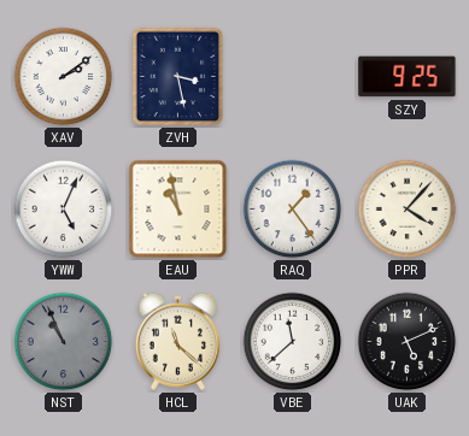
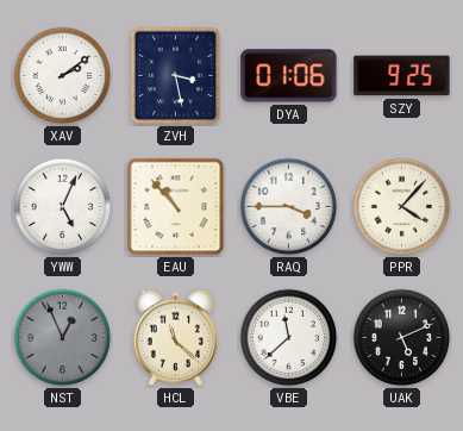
DYA: none -> 01:06 (289, 76)
EAU: 10:58 -> 10:53 (176, 207)
RAQ: 1:24 -> 3:45 (289, 207)
NST: 10:56 -> 12:56 (63, 338)
